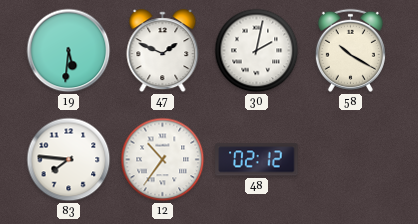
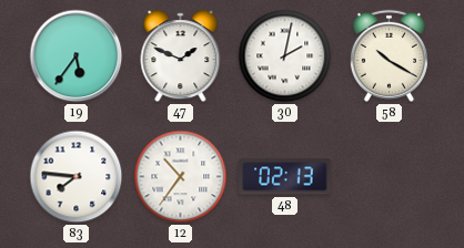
19: 5:31 -> 5:36 (77, 56)
48: 02:12 -> 02:13 (285, 177)
